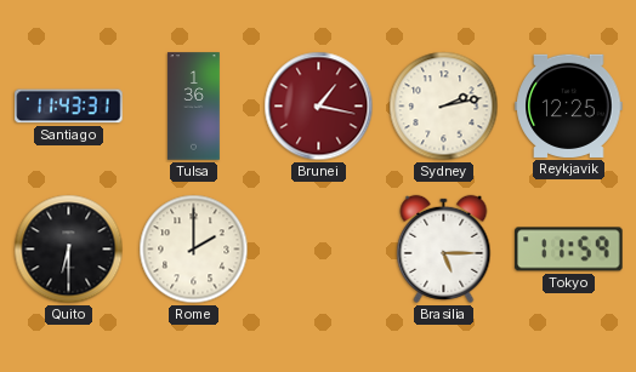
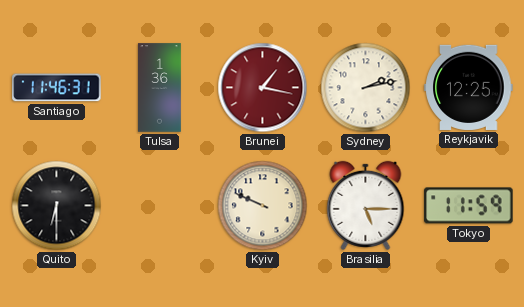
Santiago: 11:43 -> 11:46 (57, 88)
Rome: 2:00 -> none (194, 250)
Kyiv: none -> 9:49 (263, 206)
